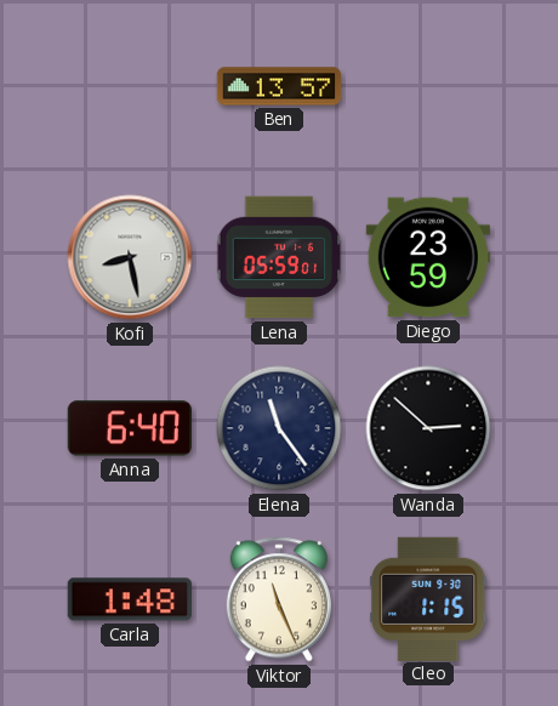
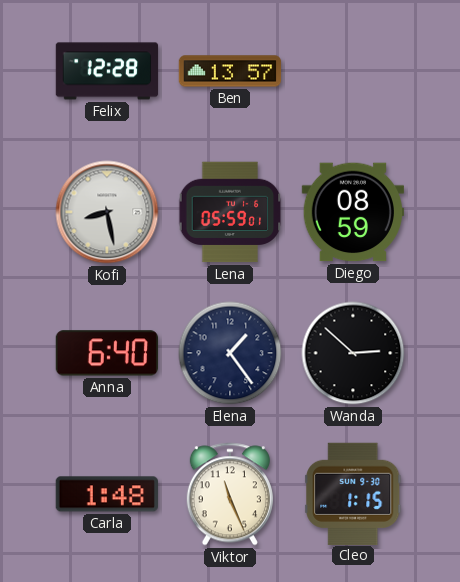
Felix: none -> 12:28 (107, 71)
Diego: 23:59 -> 08:59 (352, 212)
Elena: 11:24 -> 1:24 (230, 353)
